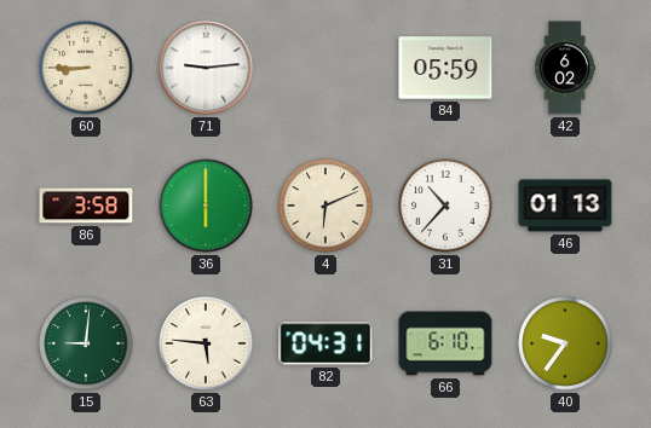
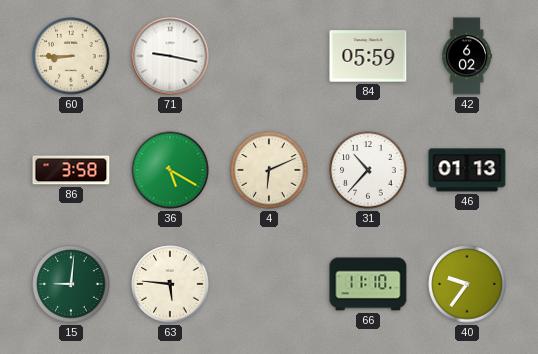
71: 9:14 -> 9:17 (170, 56)
36: 6:00 -> 5:20 (170, 170)
82: 04:31 -> none (325, 343)
66: 6:10 -> 11:10 (368, 284)
